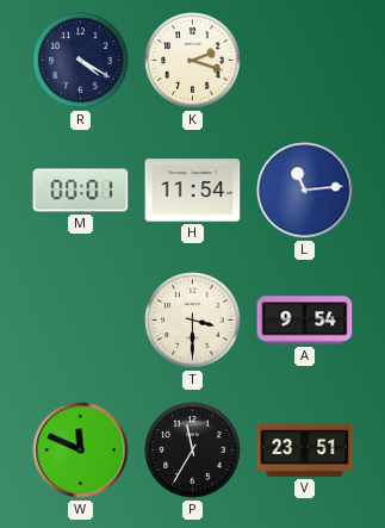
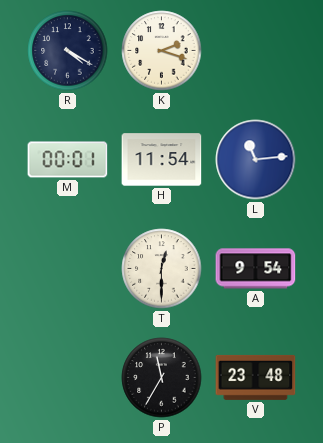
T: 3:30 -> 12:30 (162, 269)
W: 11:49 -> none (81, 451)
V: 23:51 -> 23:48 (256, 377)
